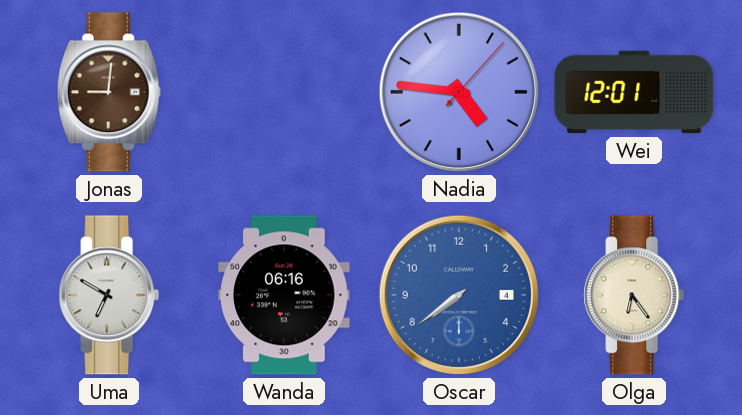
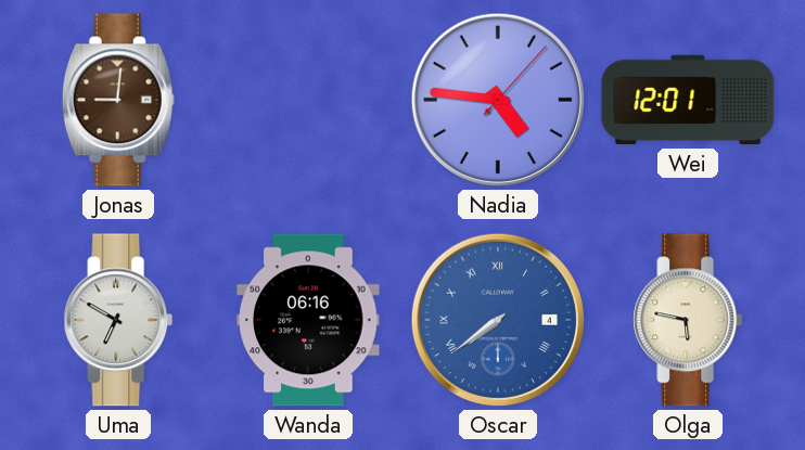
Oscar numerals: Arabic -> Roman (498, 320)
Olga: 6:24 -> 5:47 (688, 320)
